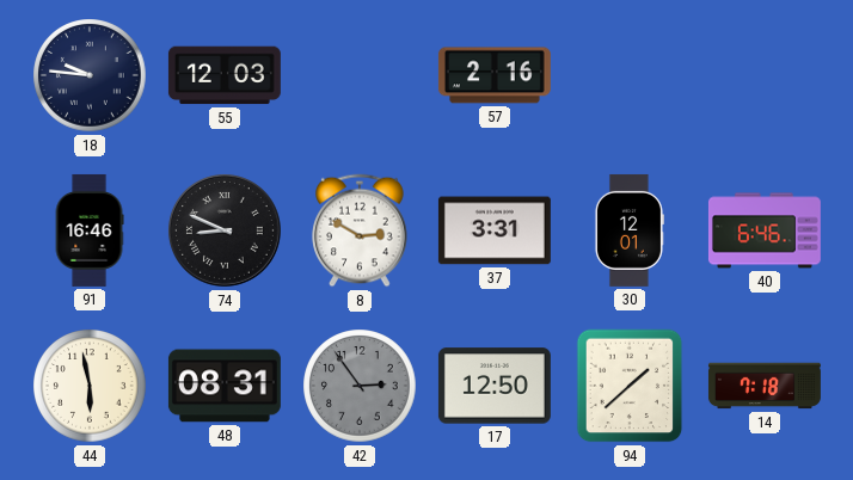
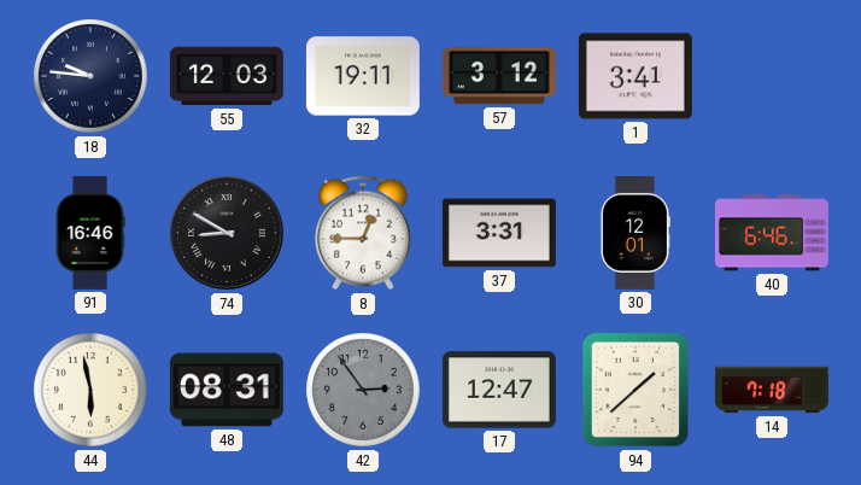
32: none -> 19:11 (363, 76)
57: 2:16 -> 3:12 (499, 76)
1: none -> 3:41 (635, 76)
74: 8:49 -> 8:50 (227, 233)
8: 2:50 -> 12:45 (363, 233)
17: 12:50 -> 12:47 (499, 390)
